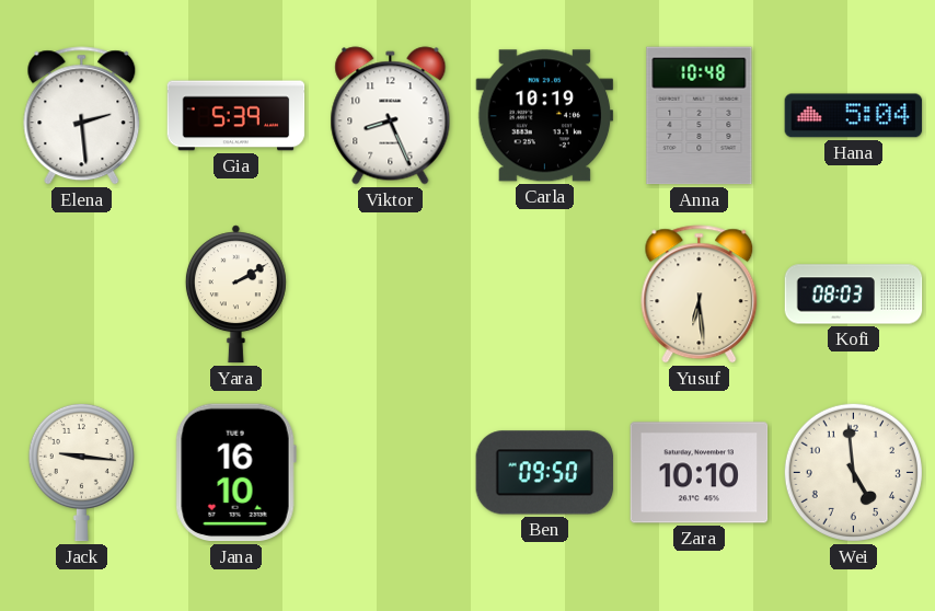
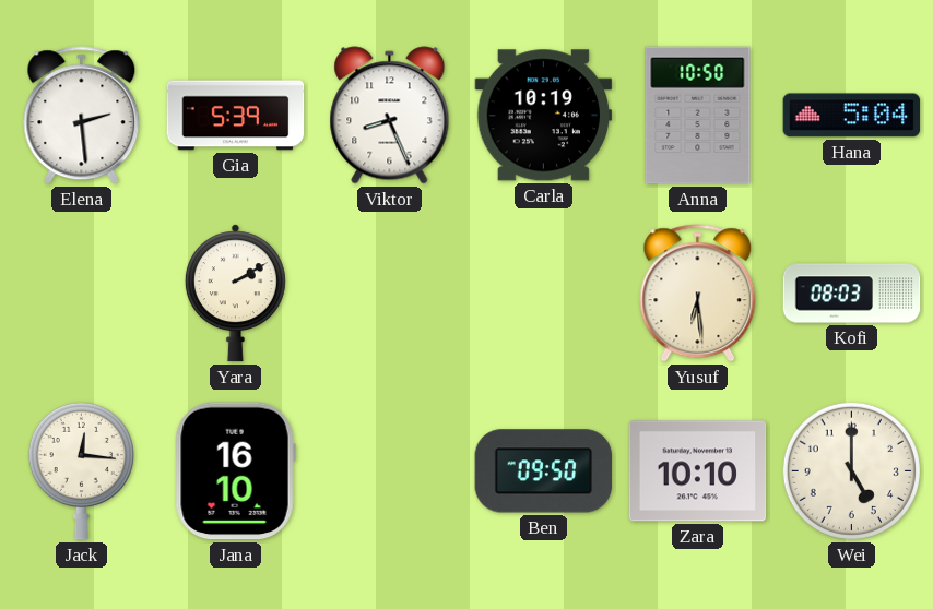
Anna: 10:48 -> 10:50 (698, 116)
Jack: 9:16 -> 12:16 (81, 470)
Wei: 4:59 -> 5:00 (851, 470)
